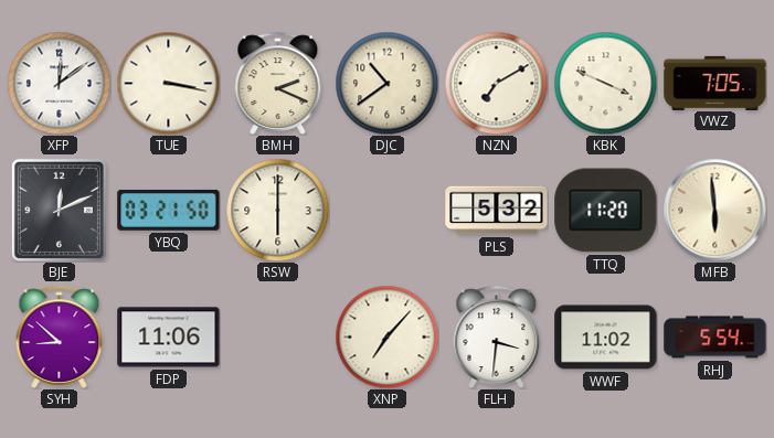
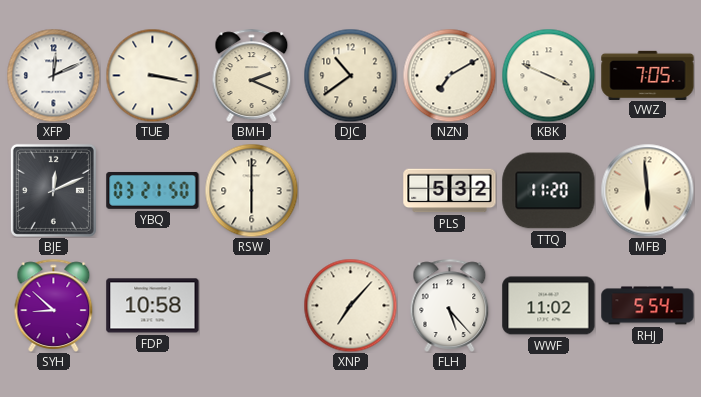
XFP: 12:09 -> 12:11 (53, 75)
FDP: 11:06 -> 10:58 (153, 306)
FLH: 3:31 -> 5:23 (450, 305)
